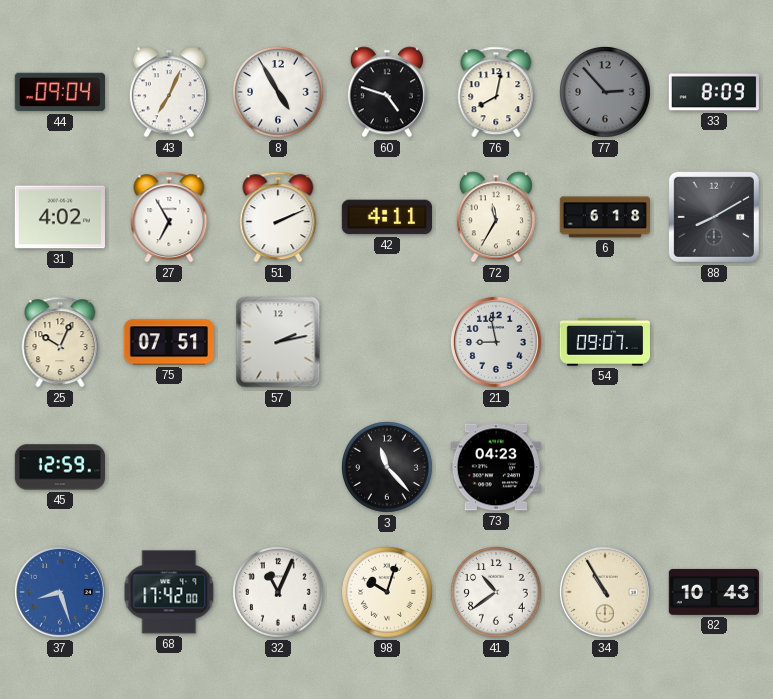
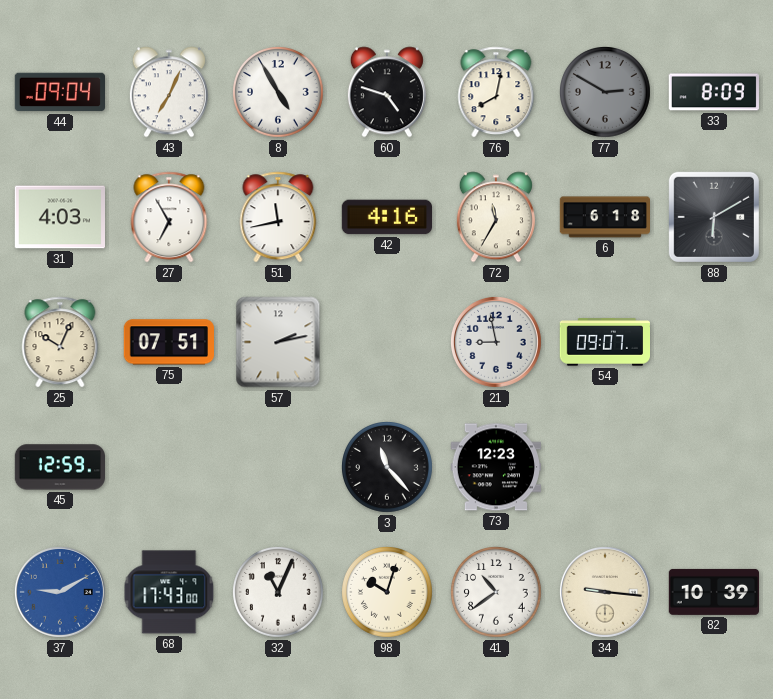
77: 2:53 -> 2:50 (606, 93)
31: 4:02 -> 4:03 (59, 217)
51: 2:11 -> 11:43 (278, 217)
42: 4:11 -> 4:16 (386, 217)
88: 8:10 -> 6:10 (714, 217)
73: 04:23 -> 12:23 (495, 467)
37: 8:27 -> 9:10 (60, 592)
68: 17:42 -> 17:43 (169, 592)
34: 10:55 -> 9:16 (605, 592)
82: 10:43 -> 10:39 (713, 592)
